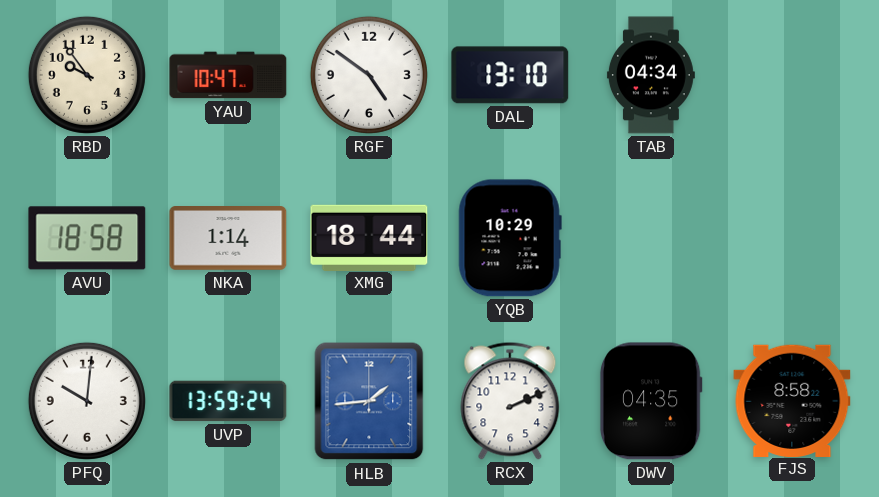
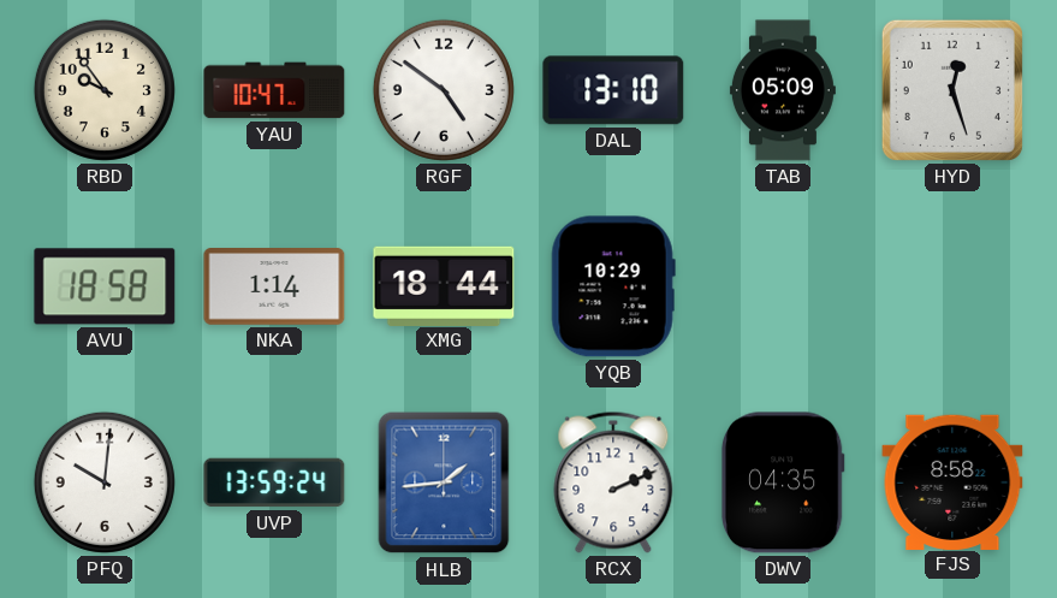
TAB: 04:34 -> 05:09 (783, 90)
HYD: none -> 12:27 (952, 90)
